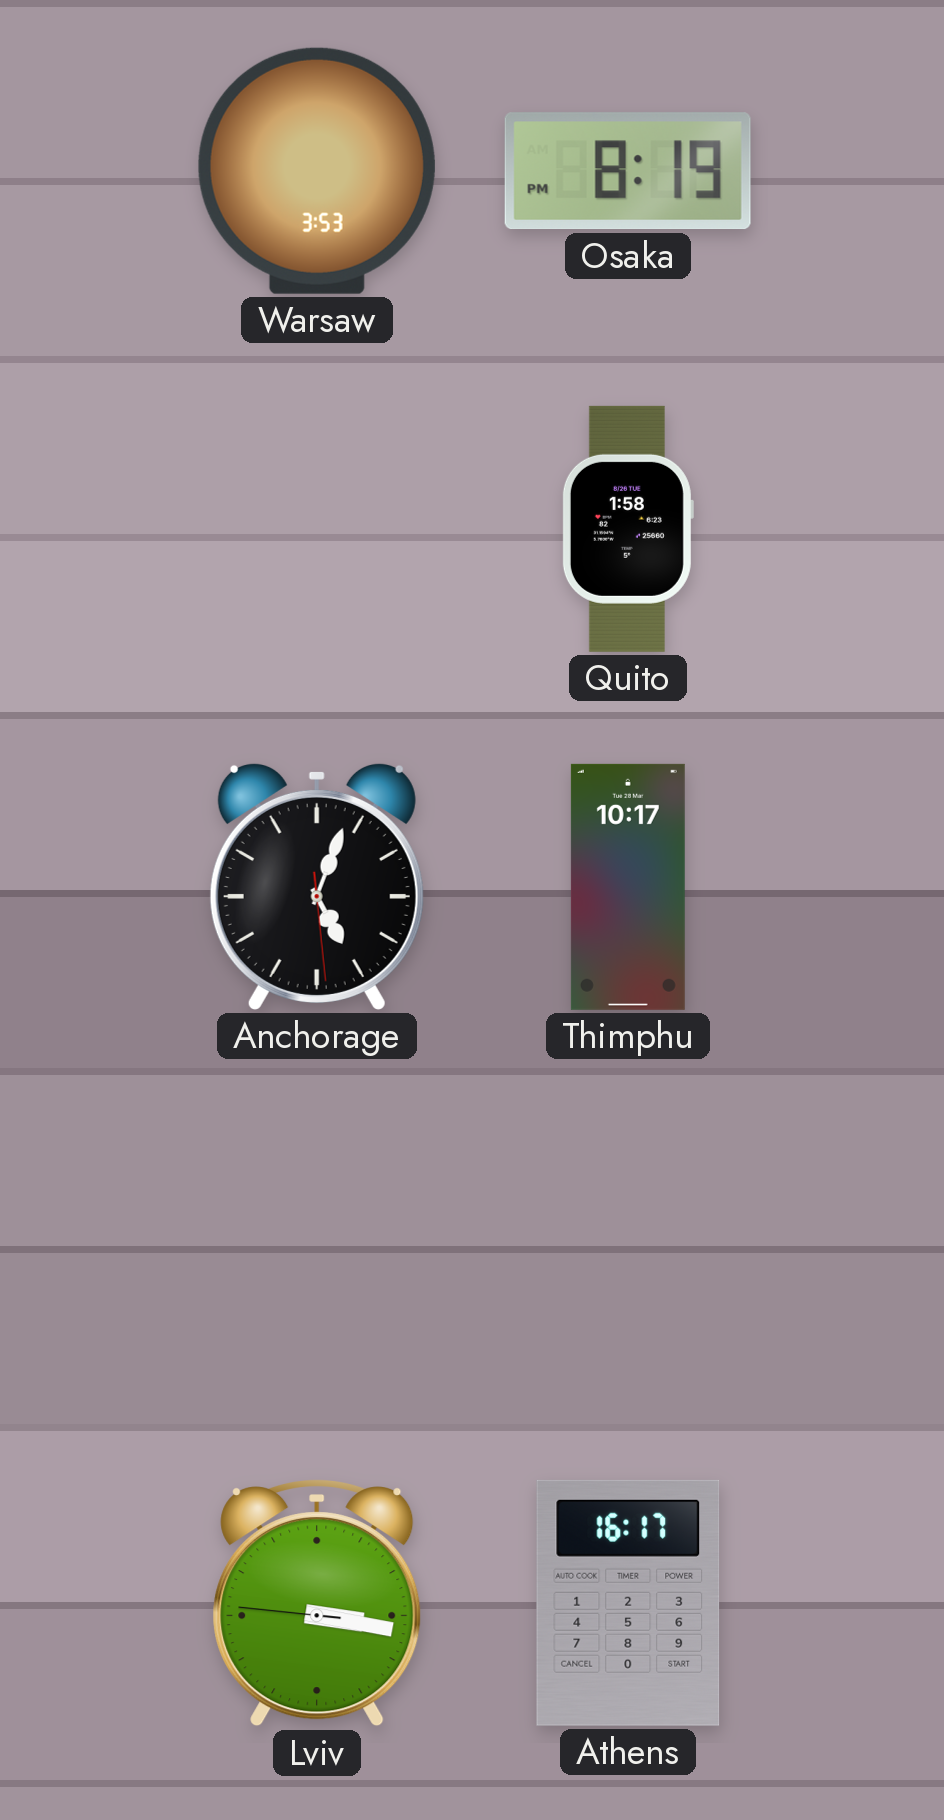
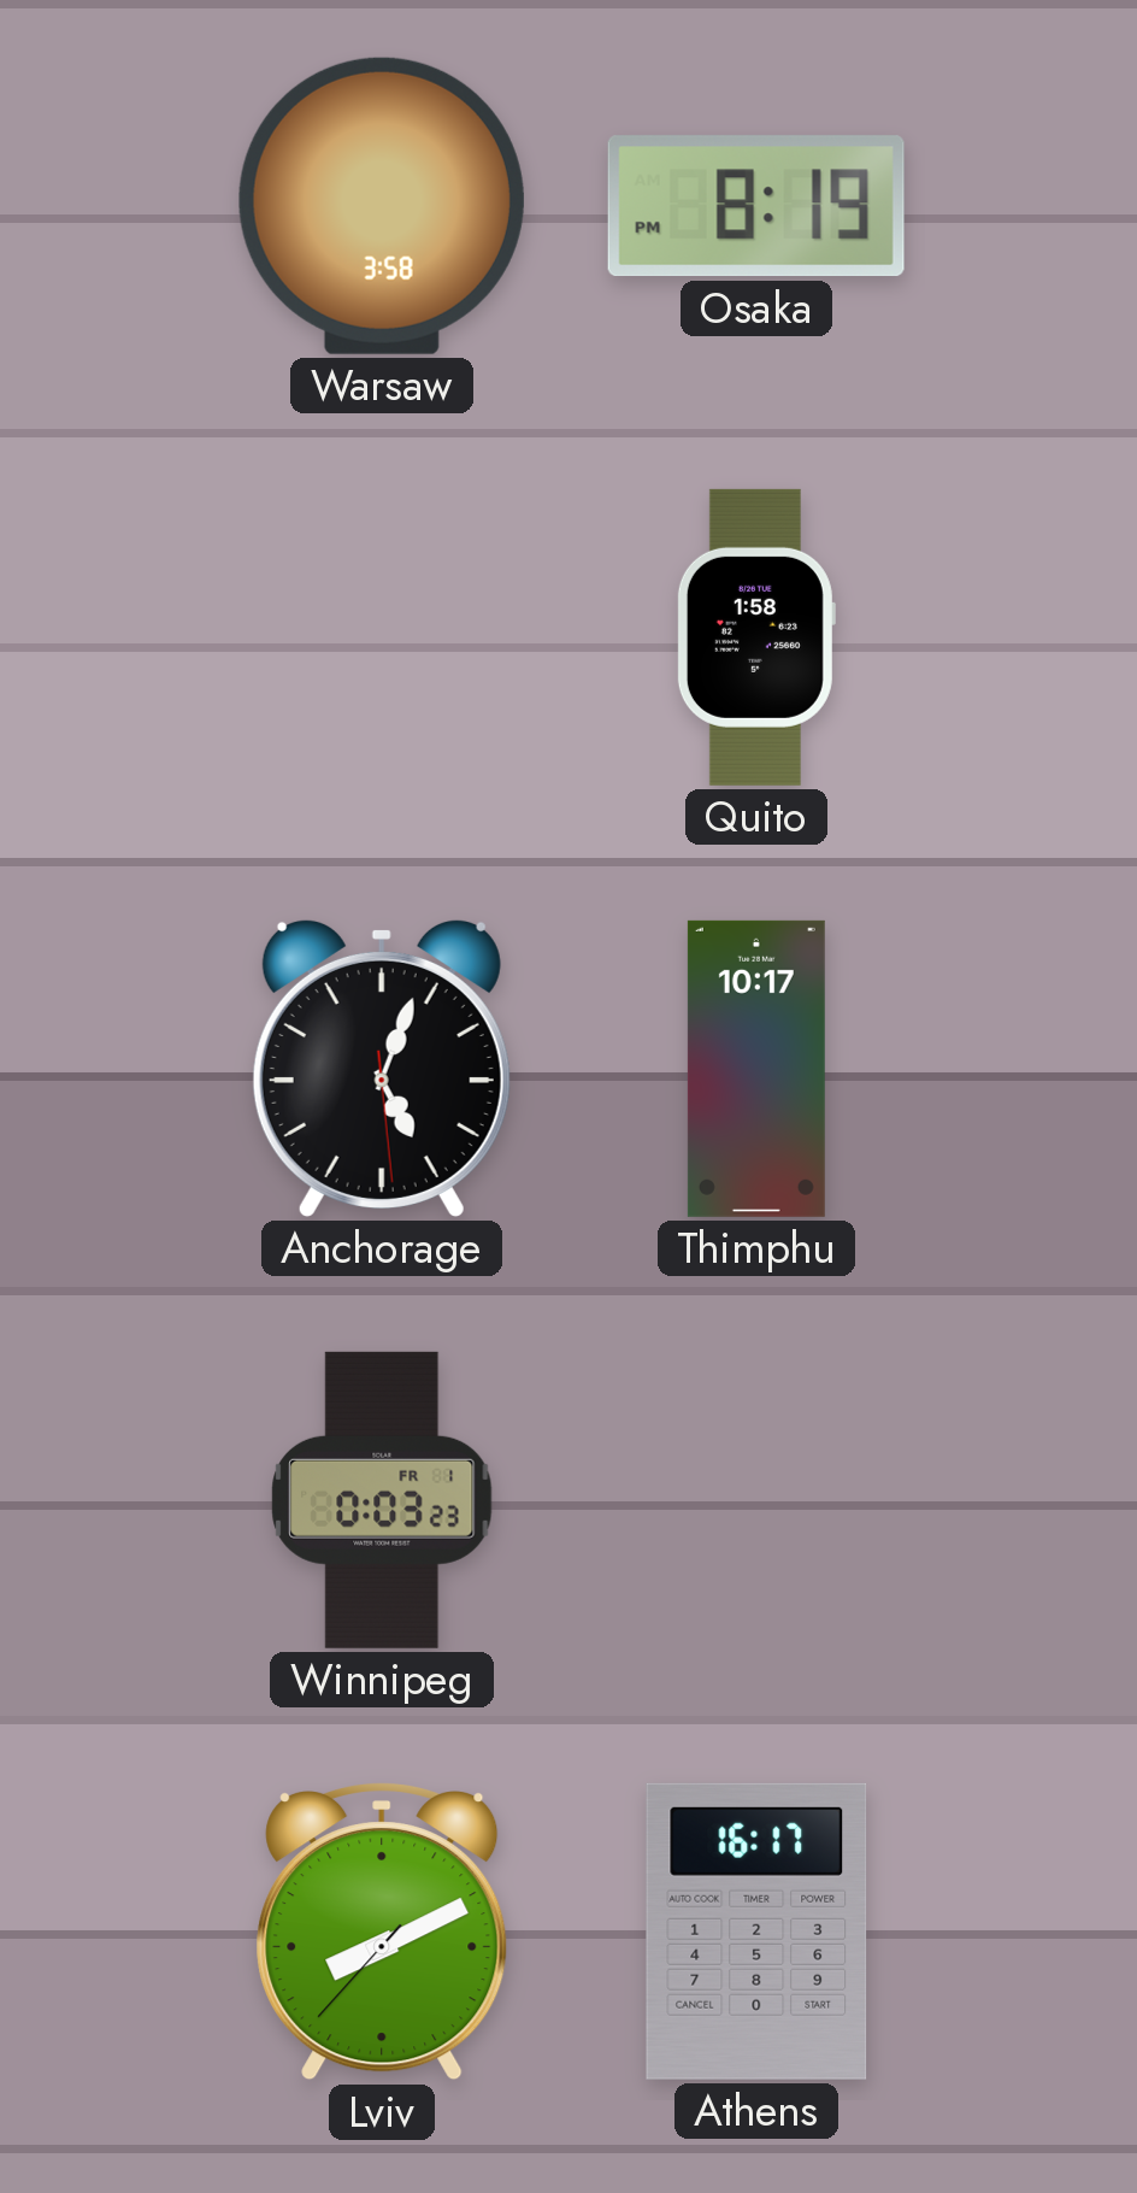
Warsaw: 3:53 -> 3:58 (382, 206)
Winnipeg: none -> 0:03 (382, 1500)
Lviv: 3:16 -> 8:10 (382, 1933)
